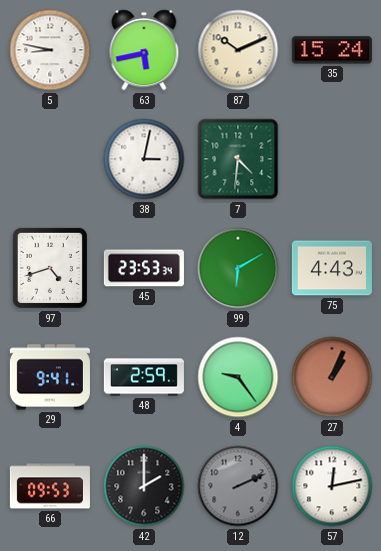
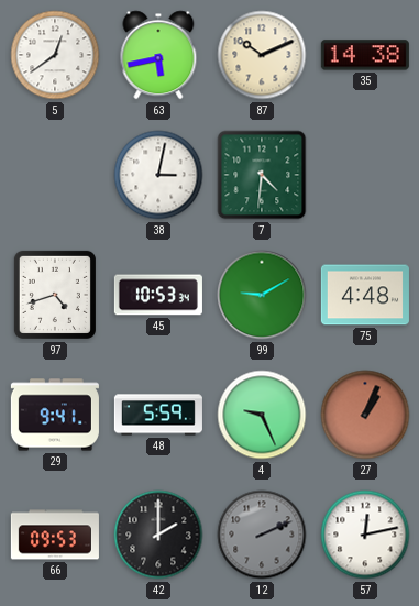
5: 8:47 -> 12:39 (55, 55)
35: 15:24 -> 14:38 (365, 55)
45: 23:53 -> 10:53 (158, 295)
99: 6:10 -> 9:10 (262, 295)
75: 4:43 -> 4:48 (365, 295)
48: 2:59 -> 5:59 (158, 415)
4: 9:24 -> 9:26 (262, 415)
